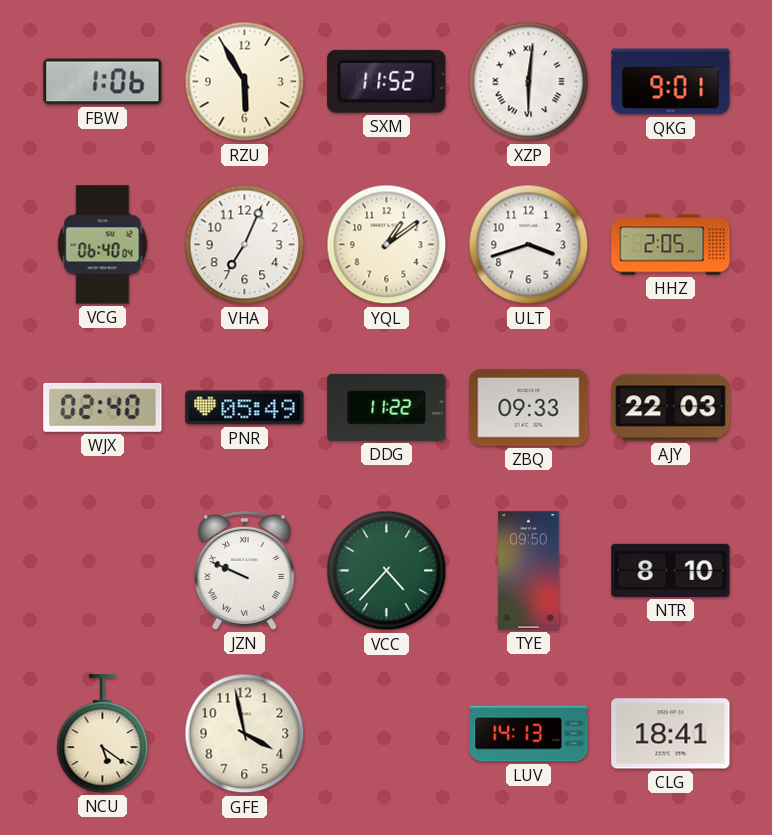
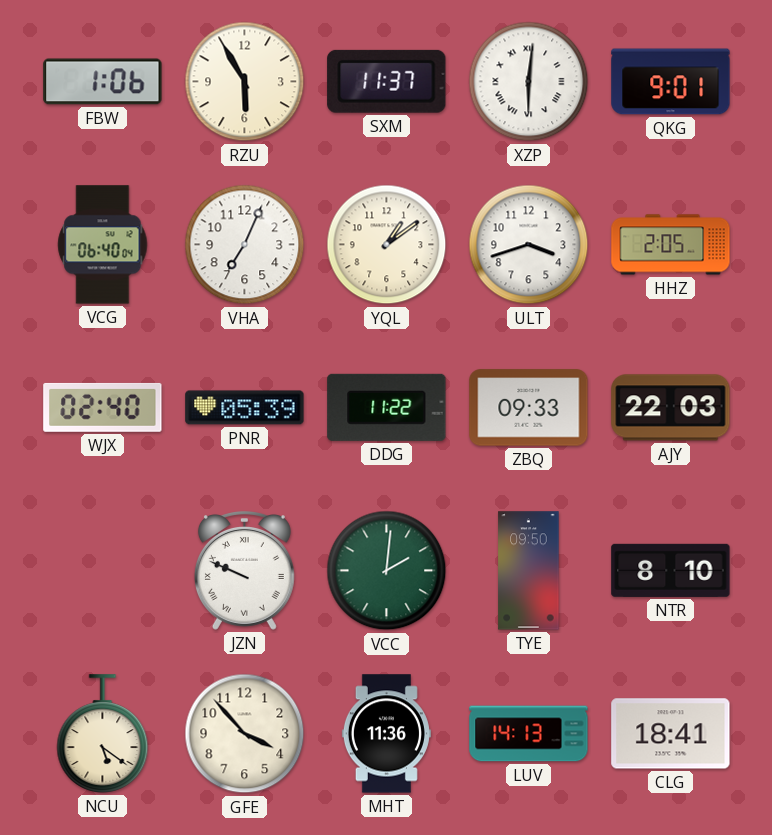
SXM: 11:52 -> 11:37 (387, 81)
PNR: 05:49 -> 05:39 (245, 408)
VCC: 4:37 -> 2:01 (387, 571)
GFE: 3:58 -> 3:53 (245, 734)
MHT: none -> 11:36 (386, 734)
